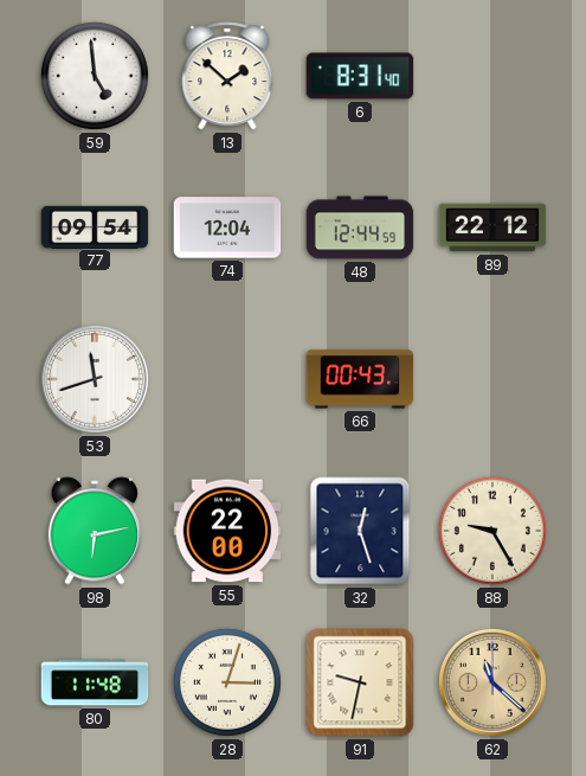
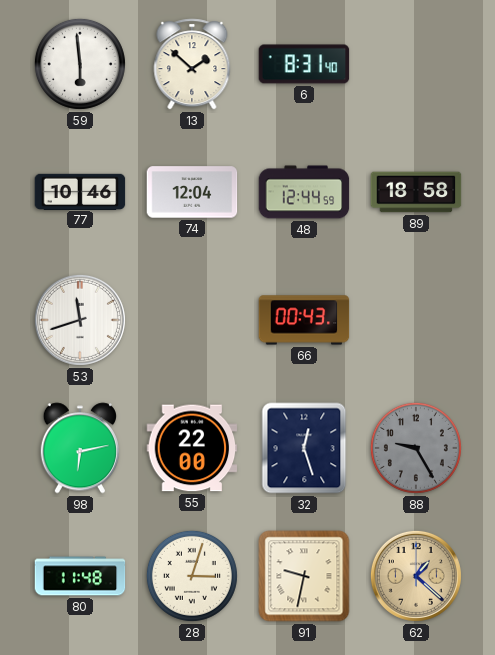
59: 4:59 -> 5:59 (80, 64)
77: 09:54 -> 10:46 (80, 191)
89: 22:12 -> 18:58 (416, 192)
88 dial: cream -> grey (416, 448)
62: 11:22 -> 1:22 (416, 576)
